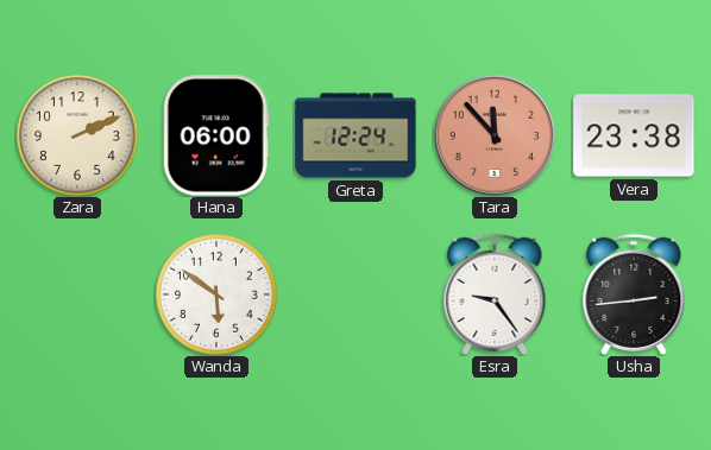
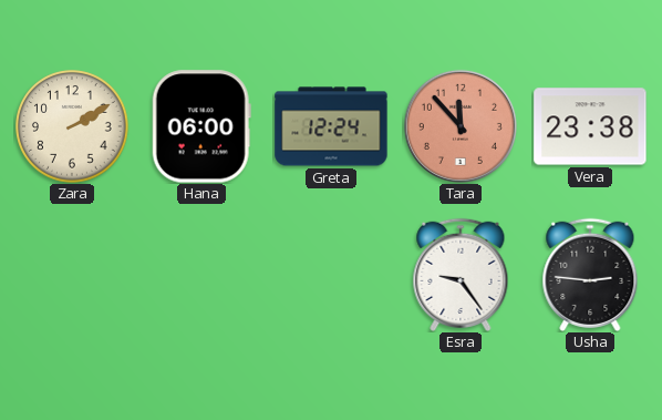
Zara: 2:11 -> 2:10 (73, 127)
Wanda: 5:51 -> none (218, 296)
Usha: 2:44 -> 2:46 (590, 275)
